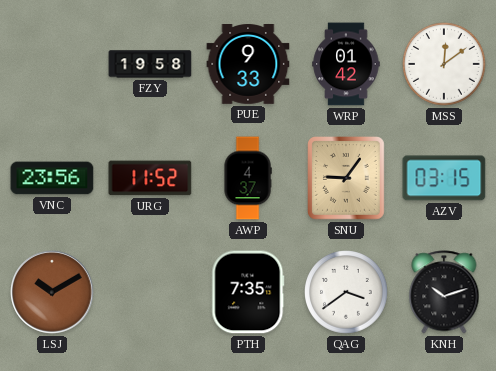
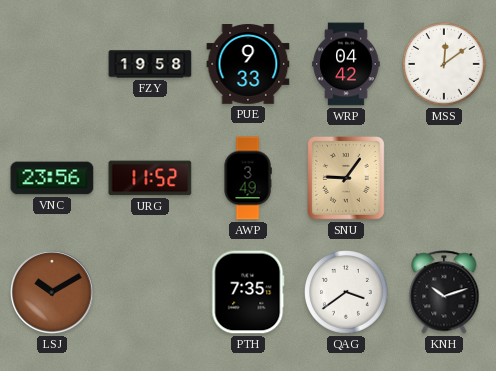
WRP: 01:42 -> 04:42 (346, 64)
AWP: 4:37 -> 3:49 (248, 178)
AZV: 03:15 -> none (444, 178)
